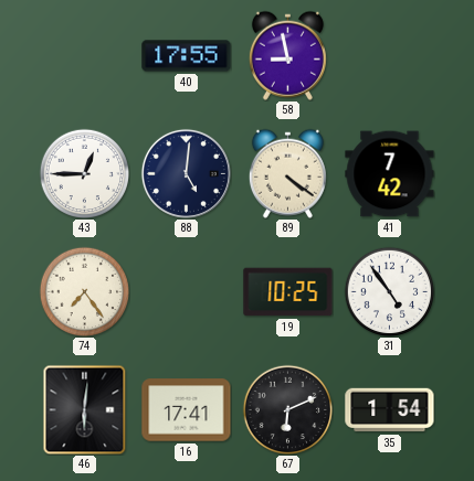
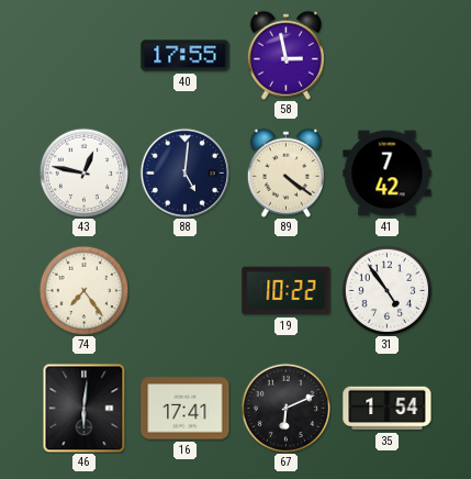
58: 8:58 -> 2:58 (285, 55)
43: 12:45 -> 12:47 (83, 172)
19: 10:25 -> 10:22 (287, 291)
